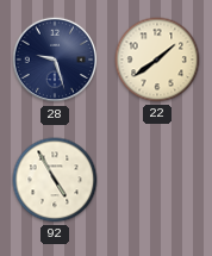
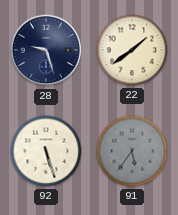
92: 4:55 -> 5:27 (46, 151)
91: none -> 5:36 (132, 151)
